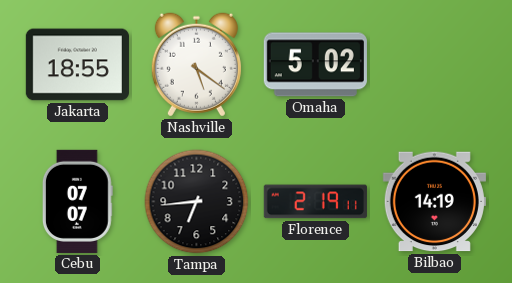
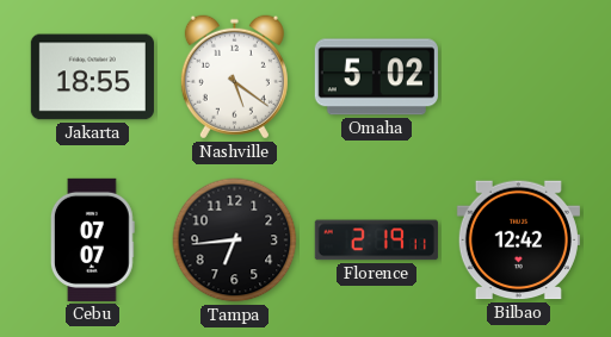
Bilbao: 14:19 -> 12:42 (518, 241)
